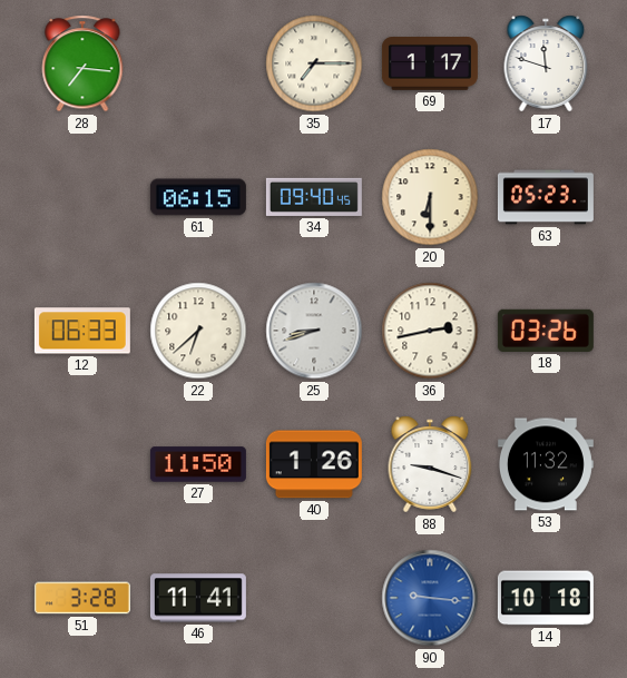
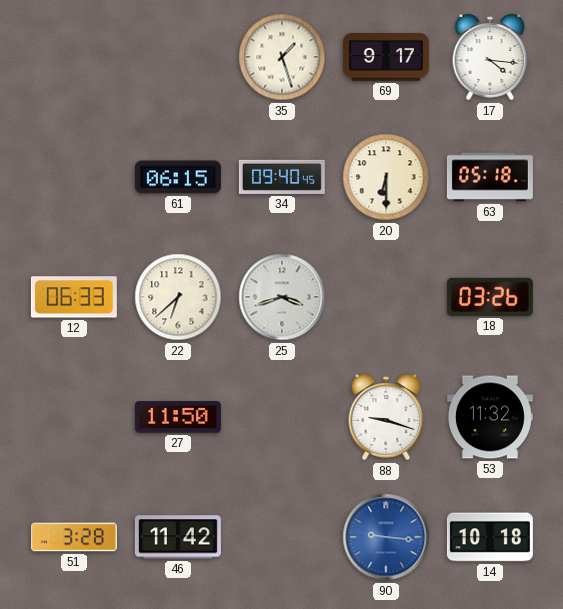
28: 7:16 -> none (82, 63)
35: 7:15 -> 1:27 (282, 57)
69: 1:17 -> 9:17 (386, 58)
17: 11:48 -> 4:16 (490, 57)
63: 05:23 -> 05:18 (490, 177)
25: 8:42 -> 3:42 (282, 297)
36: 2:43 -> none (430, 331)
40: 1:26 -> none (314, 464)
46: 11:41 -> 11:42 (178, 537)
